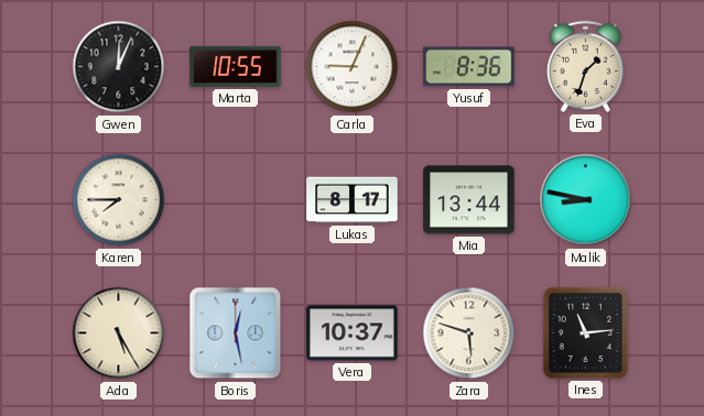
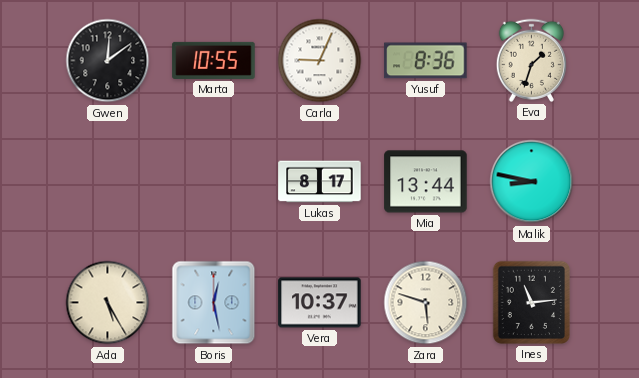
Gwen: 12:04 -> 12:09 (108, 61)
Karen: 7:45 -> none (119, 200)
